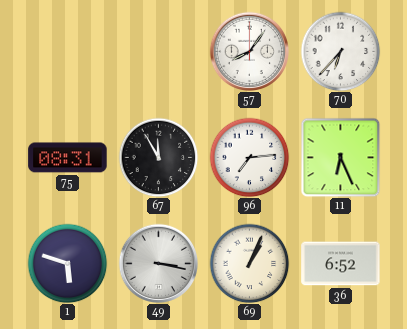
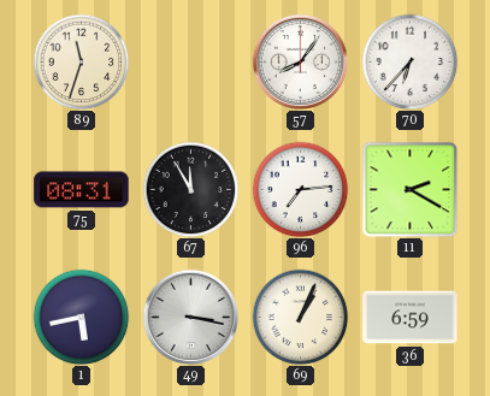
89: none -> 11:33 (81, 61)
11: 6:26 -> 2:20 (409, 189)
1: 5:48 -> 5:43 (81, 317)
36: 6:52 -> 6:59 (411, 318)
